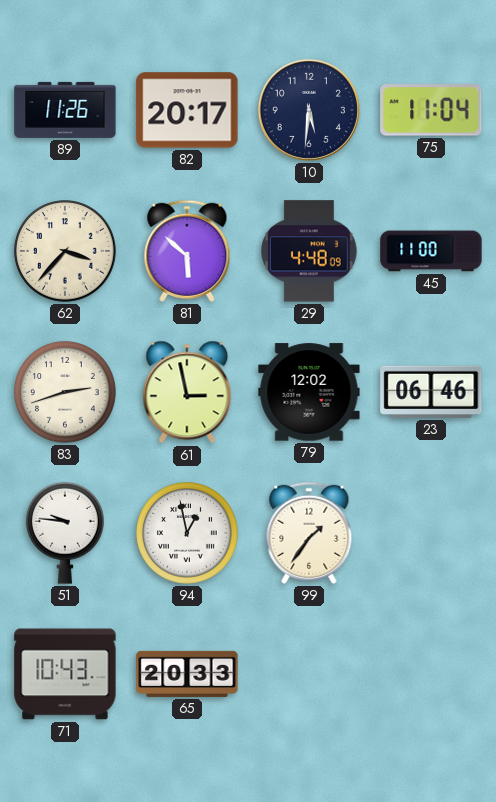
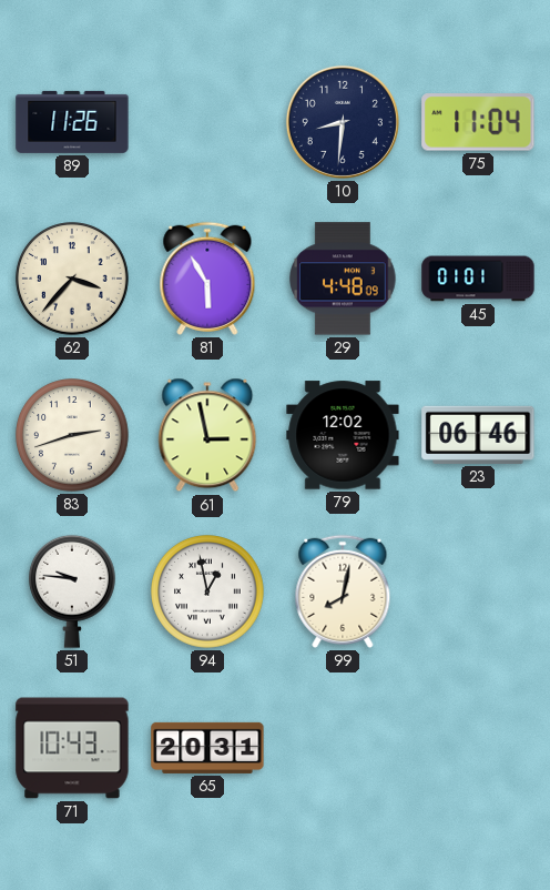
82: 20:17 -> none (187, 110)
10: 5:31 -> 8:31 (343, 122)
81: 5:52 -> 5:55 (207, 279)
45: 11:00 -> 01:01 (478, 279)
99: 1:36 -> 8:02 (343, 591)
65: 20:33 -> 20:31 (207, 748)
